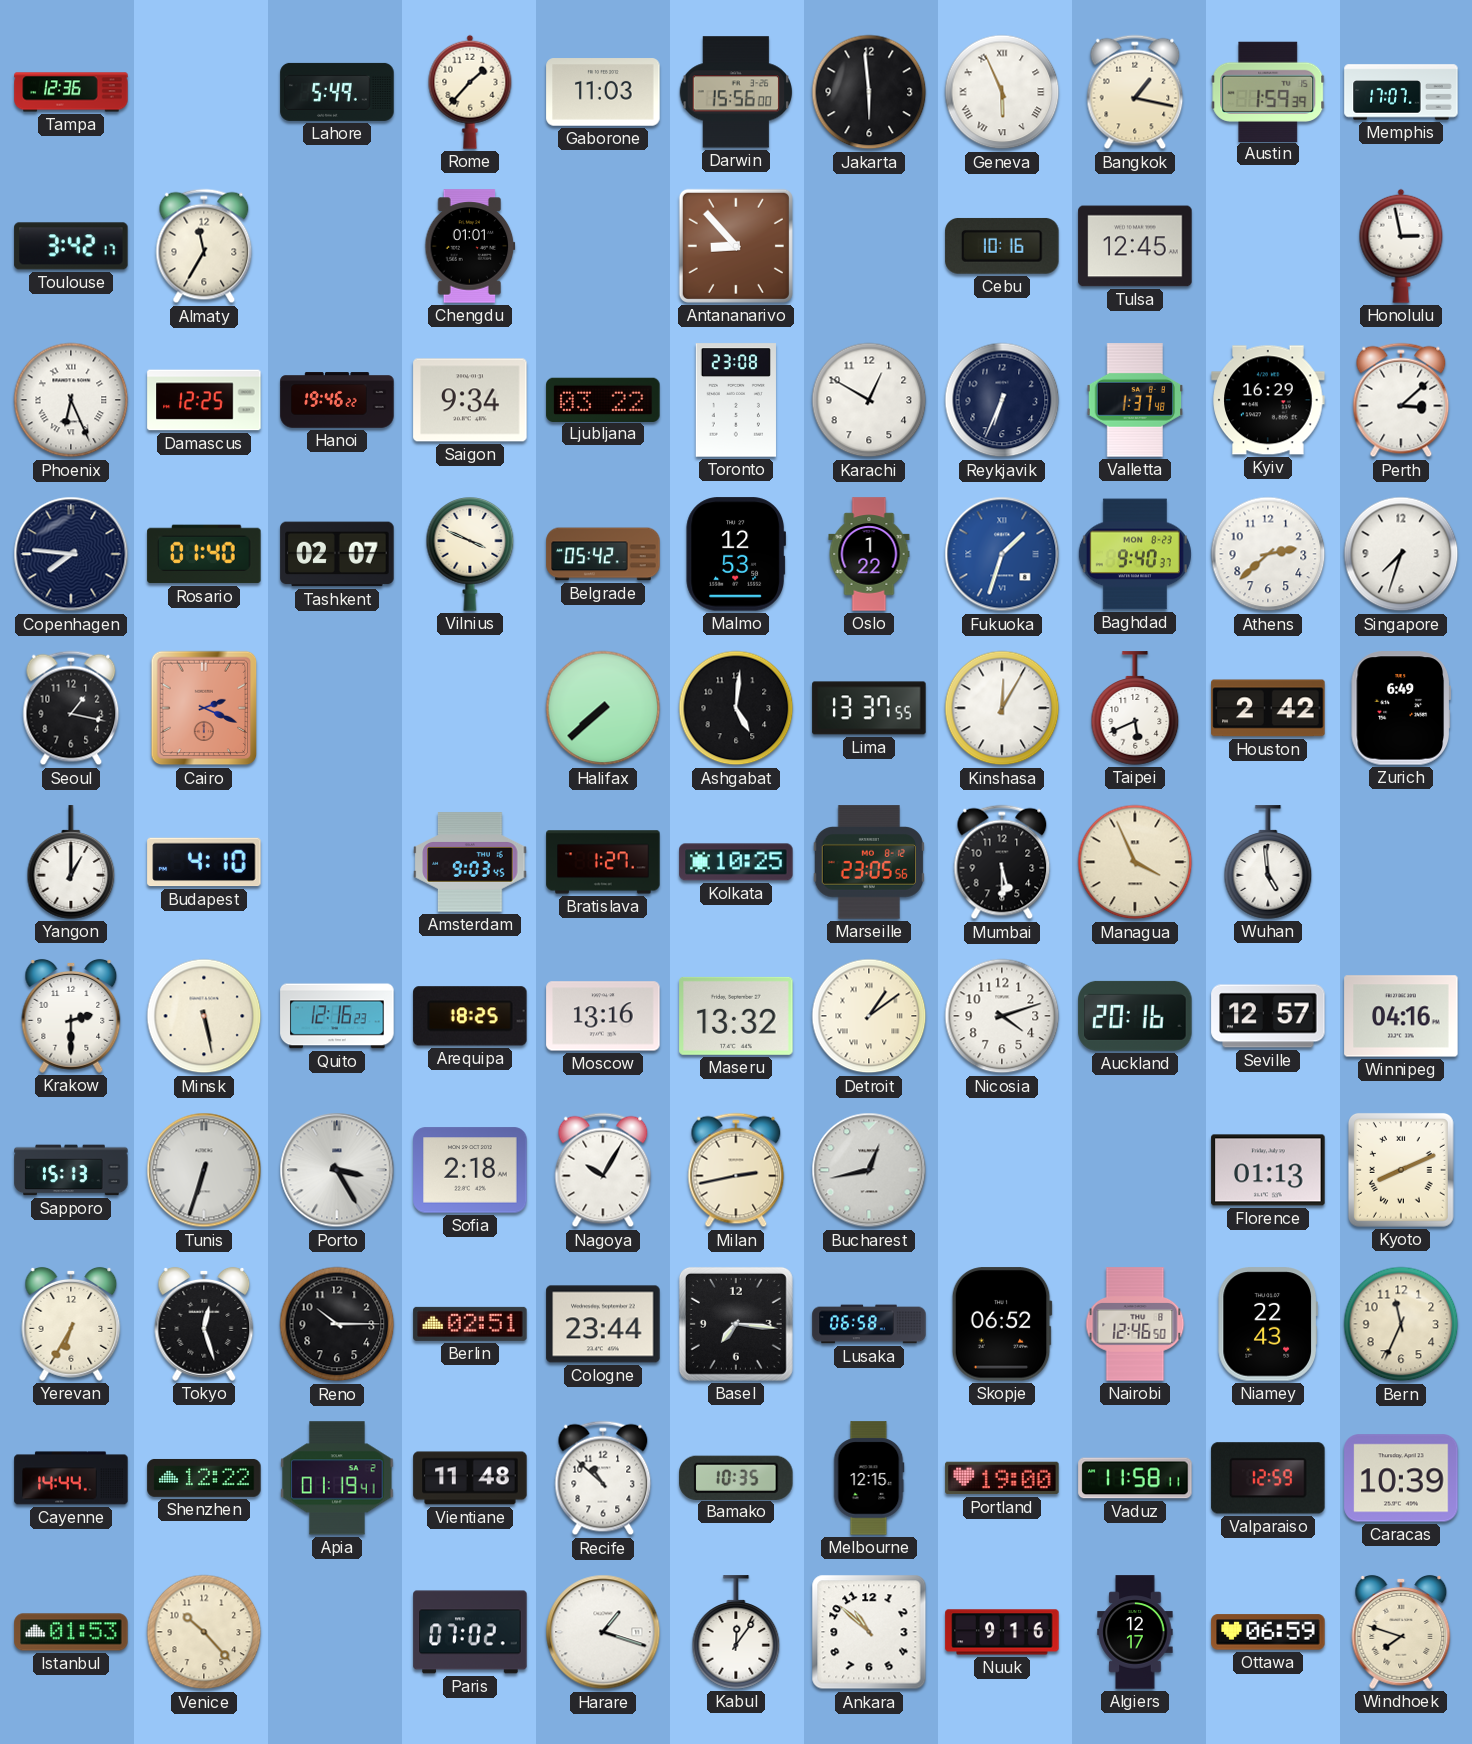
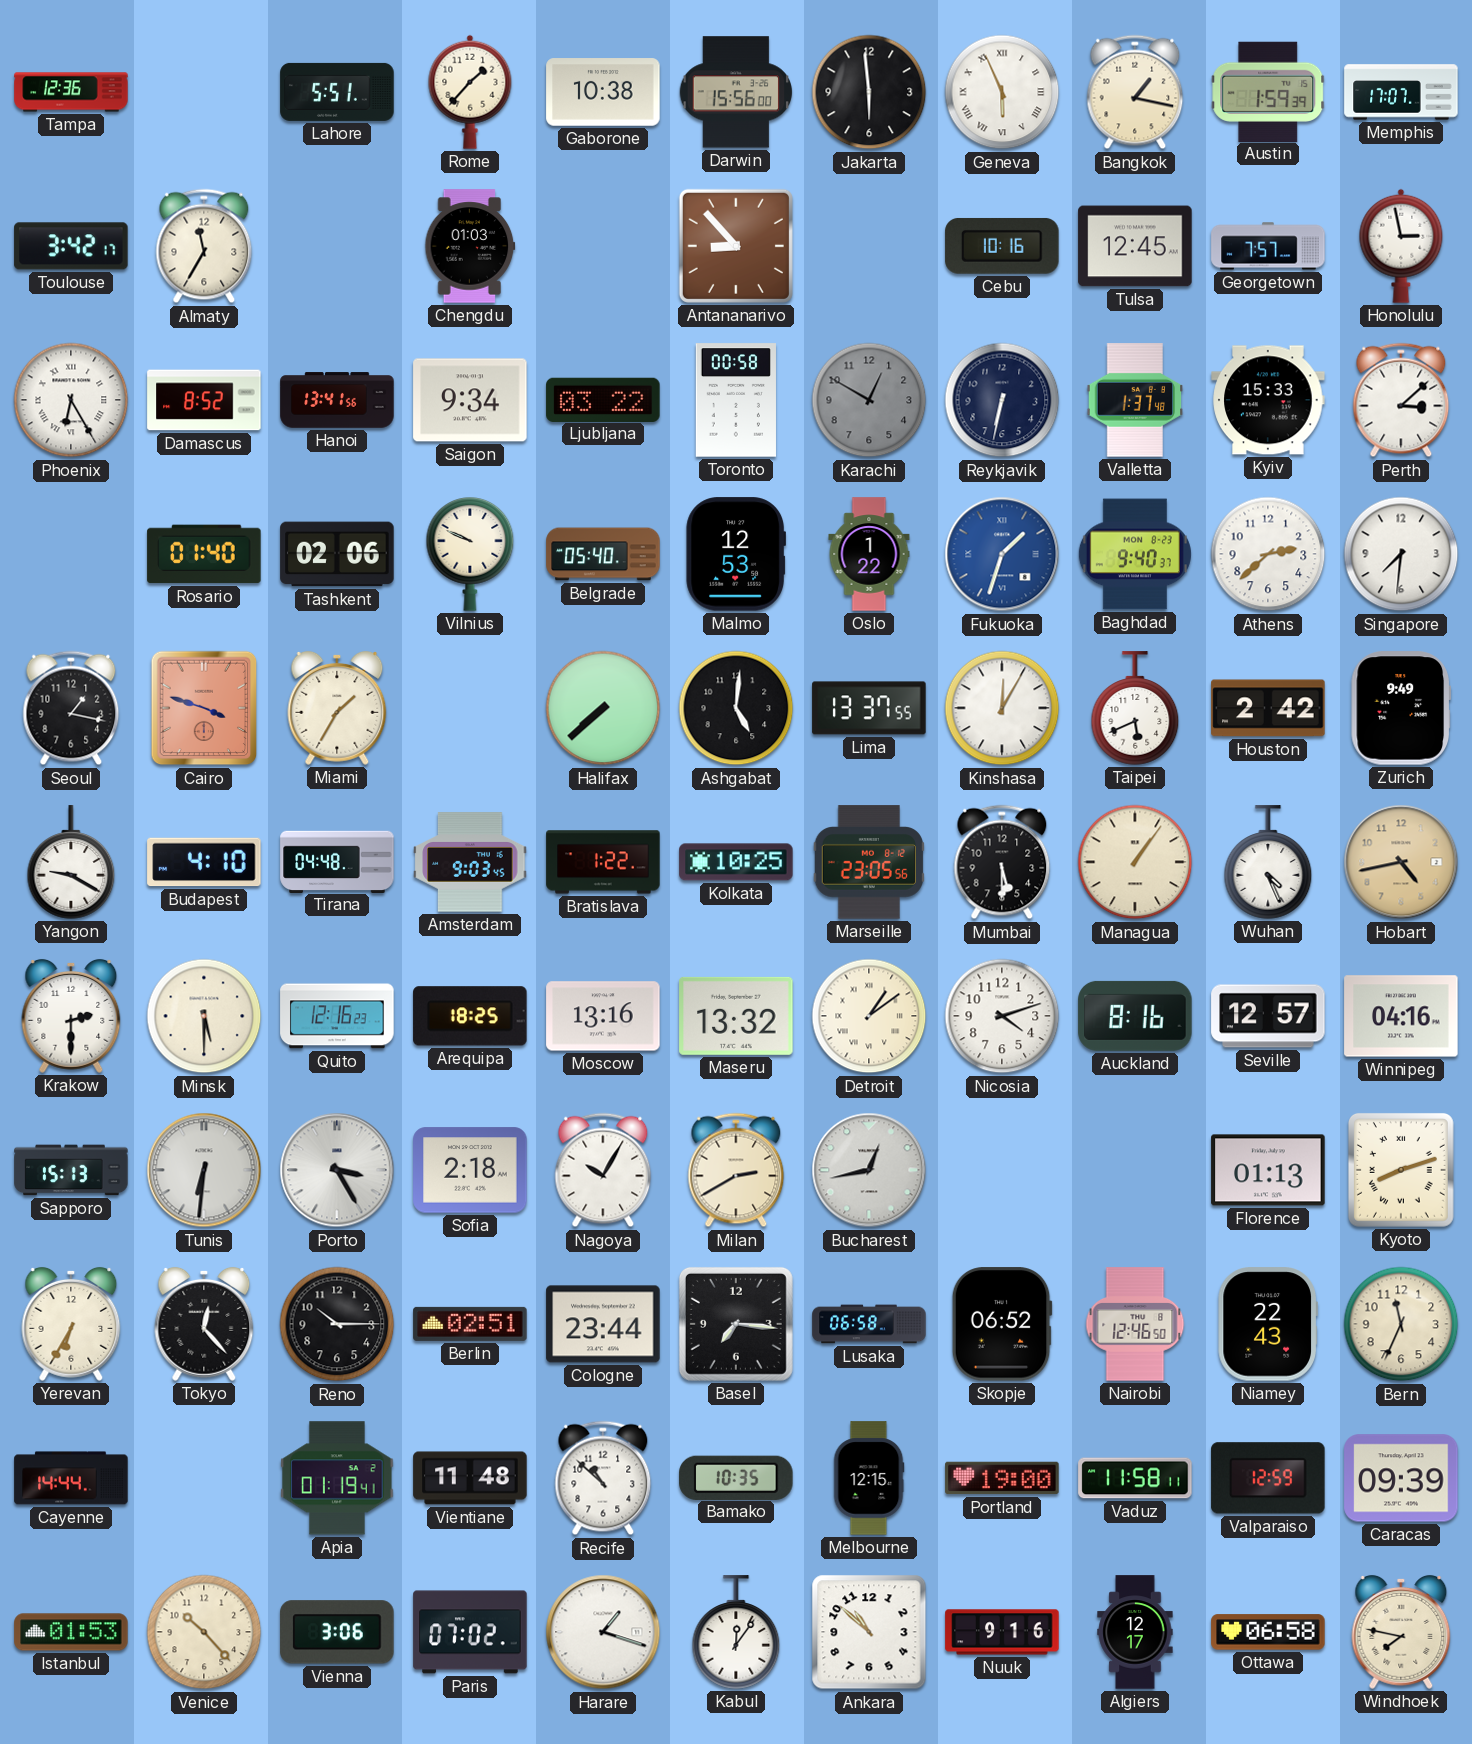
Lahore: 5:49 -> 5:51 (337, 92)
Gaborone: 11:03 -> 10:38 (603, 92)
Chengdu: 01:01 -> 01:03 (470, 246)
Georgetown: none -> 7:57 (1268, 246)
Phoenix: 6:26 -> 6:25 (71, 400)
Damascus: 12:25 -> 8:52 (204, 400)
Hanoi: 19:46 -> 13:41 (337, 400)
Toronto: 23:08 -> 00:58 (736, 400)
Karachi dial: white -> grey (869, 400)
Reykjavik: 6:34 -> 6:32 (1002, 400)
Kyiv: 16:29 -> 15:33 (1268, 400)
Copenhagen: 7:46 -> none (71, 554)
Tashkent: 02:07 -> 02:06 (337, 554)
Vilnius: 3:49 -> 9:49 (470, 554)
Belgrade: 05:42 -> 05:40 (603, 554)
Singapore: 7:33 -> 7:31 (1401, 554)
Cairo: 2:19 -> 3:48 (204, 708)
Miami: none -> 1:35 (337, 708)
Zurich: 6:49 -> 9:49 (1400, 708)
Yangon: 1:00 -> 9:20 (71, 862)
Tirana: none -> 04:48 (337, 861)
Bratislava: 1:27 -> 1:22 (603, 862)
Managua: 3:56 -> 1:06 (1135, 862)
Wuhan: 4:59 -> 4:26 (1268, 862)
Hobart: none -> 4:43 (1401, 862)
Minsk: 5:28 -> 5:30 (204, 1016)
Auckland: 20:16 -> 8:16 (1135, 1016)
Tunis: 6:33 -> 6:31 (204, 1170)
Milan: 2:43 -> 2:40 (736, 1170)
Kyoto: 8:11 -> 8:12 (1401, 1170)
Tokyo: 12:27 -> 12:23 (204, 1324)
Shenzhen: 12:22 -> none (204, 1478)
Caracas: 10:39 -> 09:39 (1401, 1478)
Vienna: none -> 3:06 (337, 1632)
Ottawa: 06:59 -> 06:58 (1268, 1632)
Windhoek: 7:48 -> 7:47 (1401, 1632)
